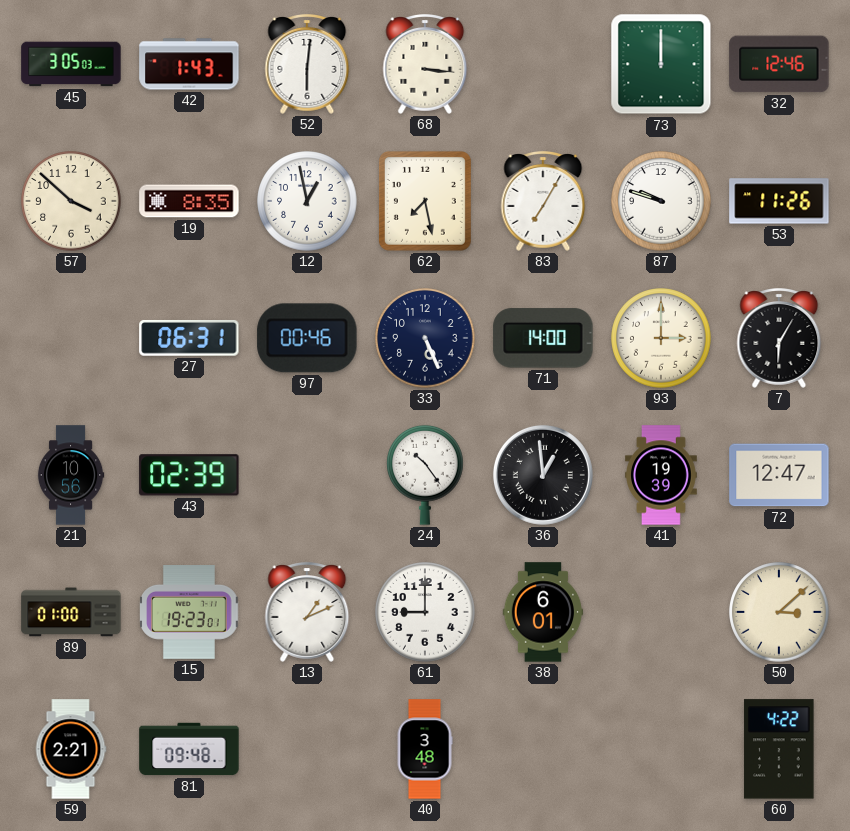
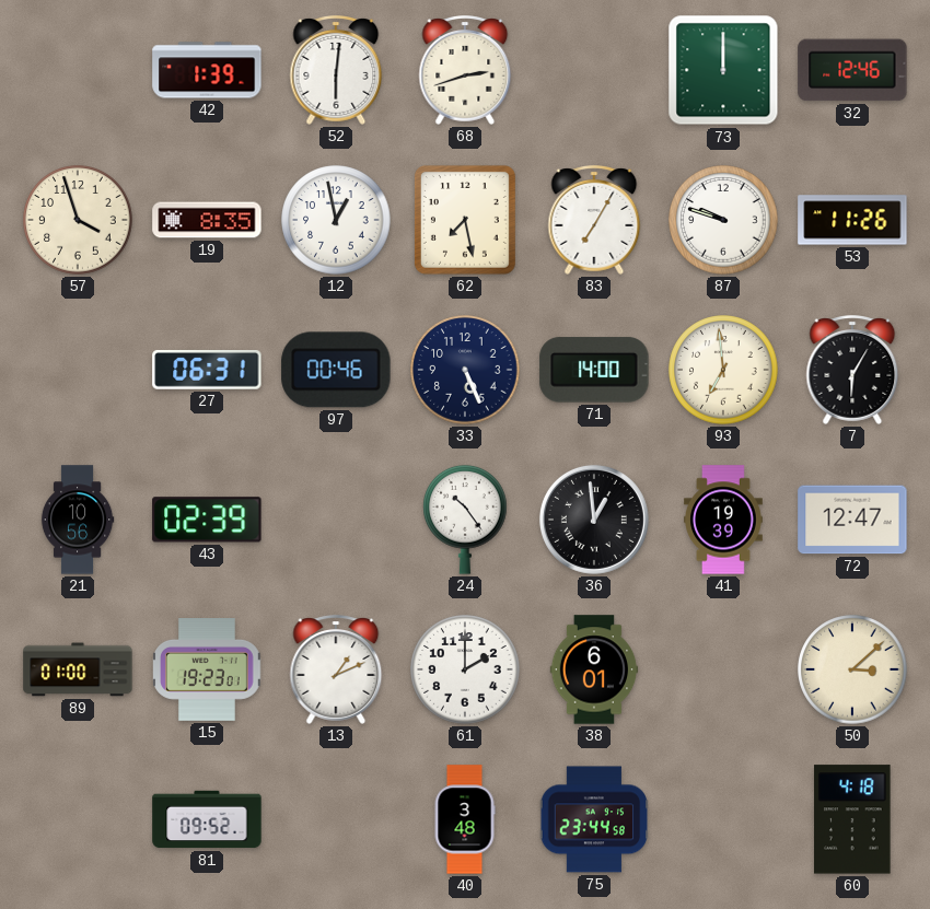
45: 3:05 -> none (71, 64)
42: 1:43 -> 1:39 (207, 70)
68: 3:16 -> 2:42 (465, 70)
57: 3:52 -> 3:57 (78, 220)
93: 3:00 -> 6:59 (723, 370)
61: 9:00 -> 2:00 (465, 669)
59: 2:21 -> none (71, 749)
81: 09:48 -> 09:52 (207, 819)
75: none -> 23:44 (594, 819)
60: 4:22 -> 4:18 (852, 819)
